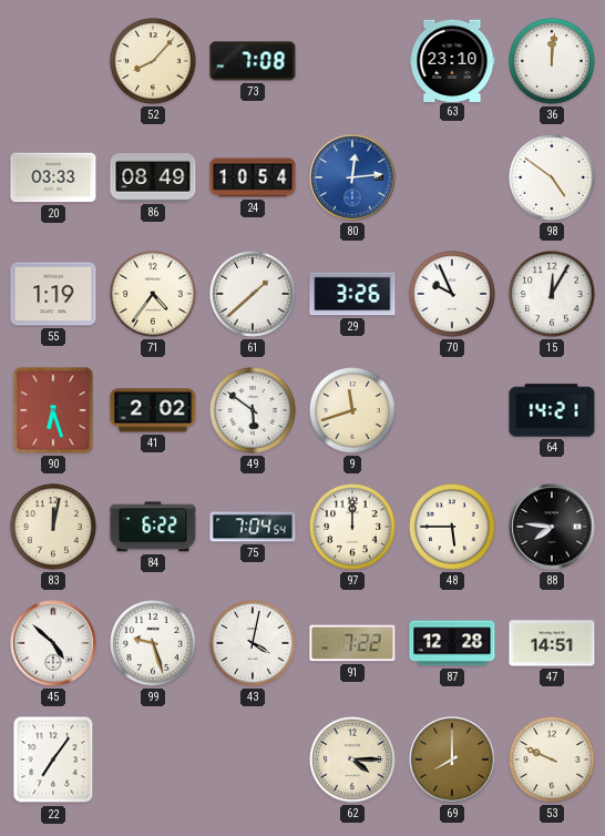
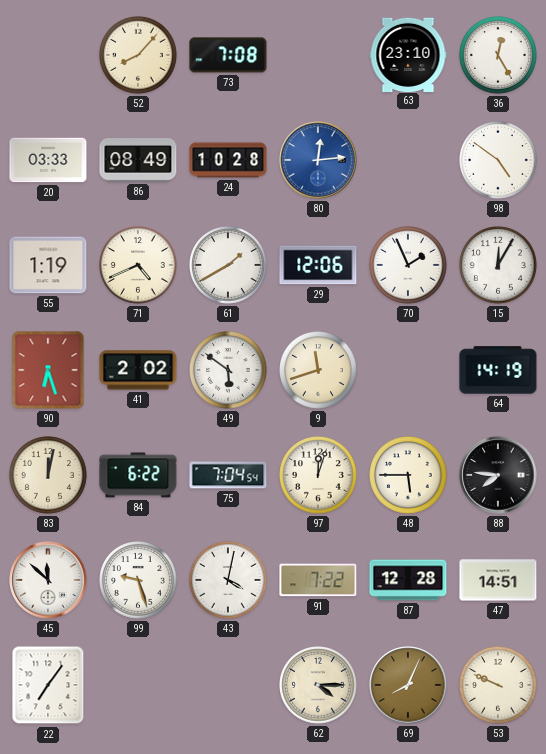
36: 12:01 -> 12:25 (499, 56)
24: 10:54 -> 10:28 (228, 160)
71: 4:36 -> 4:41 (139, 266)
61: 1:38 -> 1:40 (229, 266)
29: 3:26 -> 12:06 (318, 265)
70: 9:56 -> 1:56 (409, 266)
64: 14:21 -> 14:19 (498, 370)
97: 12:00 -> 12:03 (319, 476)
45: 4:52 -> 11:52 (48, 580)
69: 8:00 -> 8:04 (408, 685)
